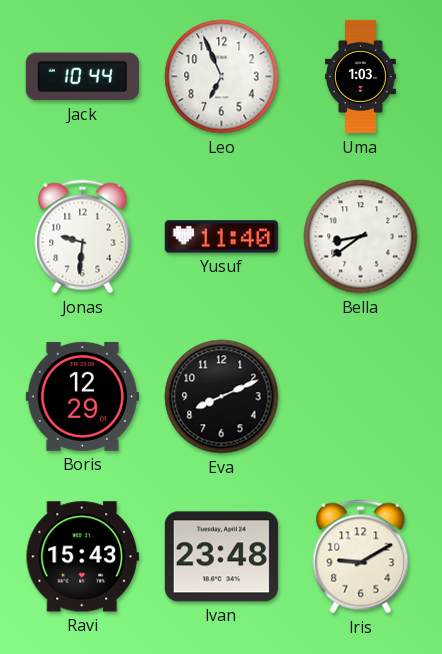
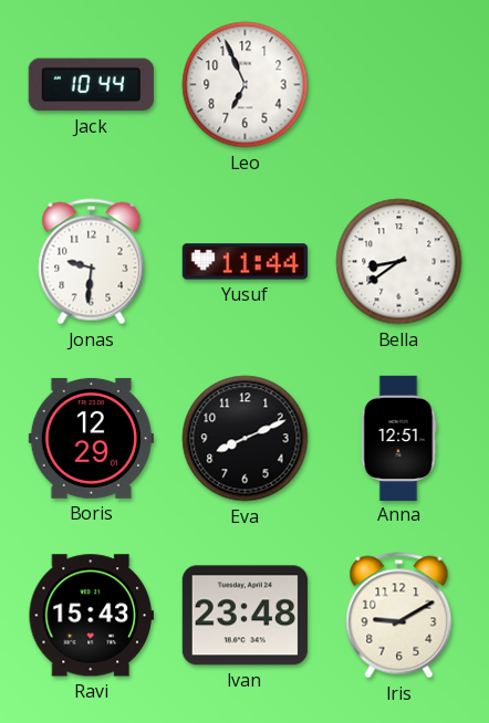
Uma: 1:03 -> none (360, 77)
Yusuf: 11:40 -> 11:44 (245, 262)
Anna: none -> 12:51 (398, 438)
